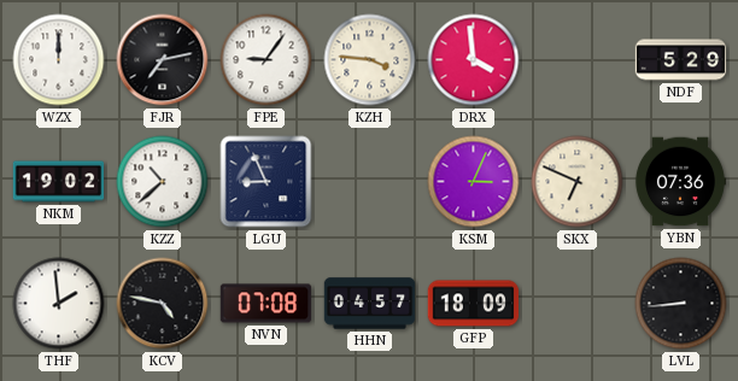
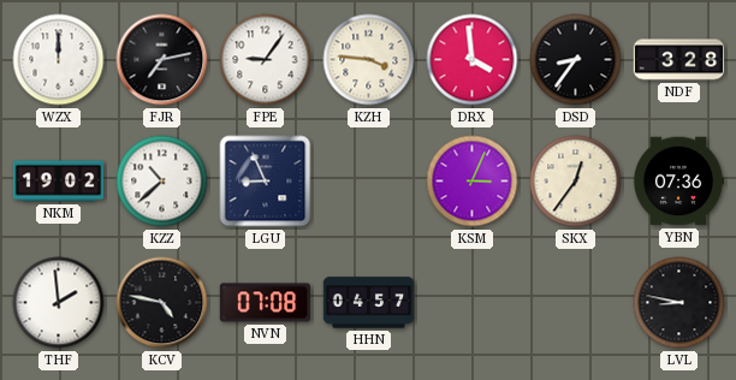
DSD: none -> 8:36 (576, 60)
NDF: 5:29 -> 3:28 (679, 60)
SKX: 6:49 -> 12:36 (576, 182)
GFP: 18:09 -> none (474, 304)
LVL: 8:44 -> 8:47 (679, 303)
